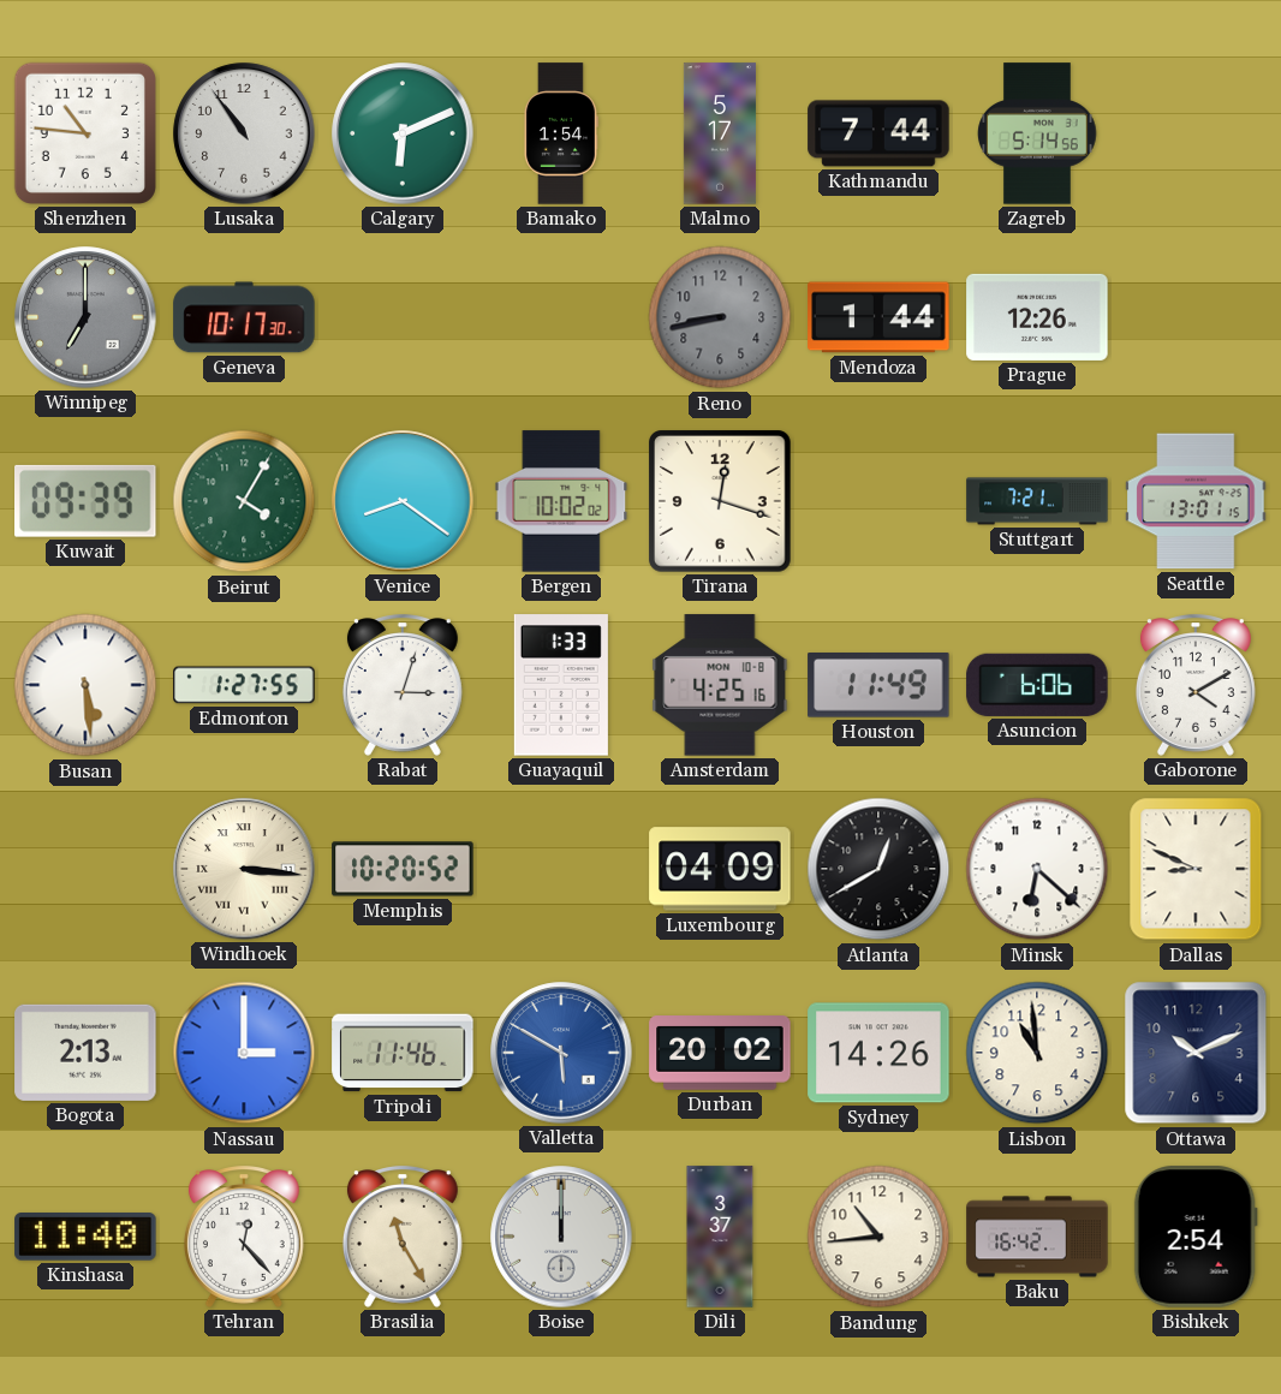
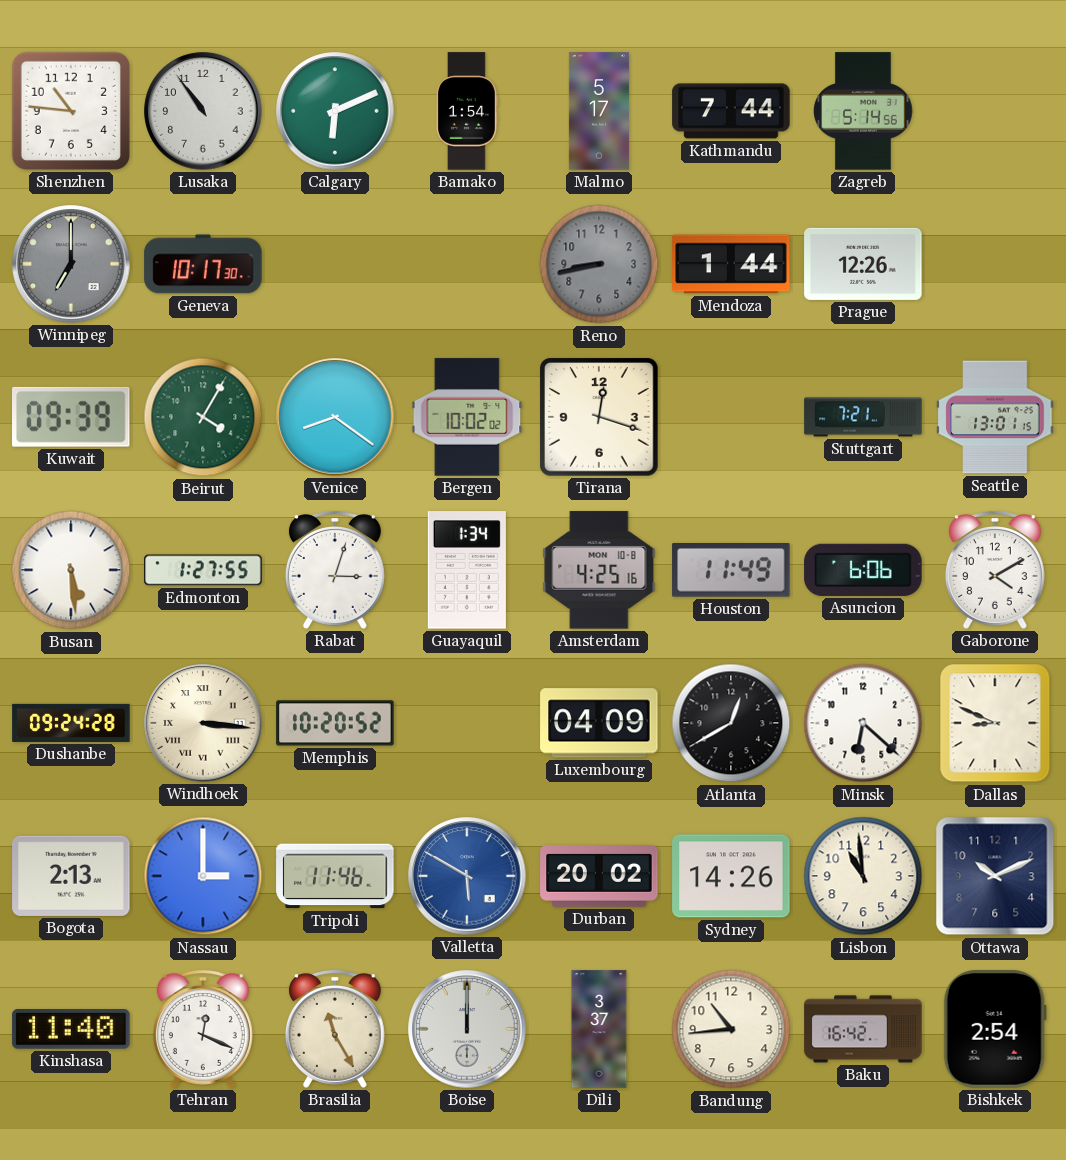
Guayaquil: 1:33 -> 1:34 (467, 570)
Dushanbe: none -> 09:24 (71, 723)
Tehran: 12:23 -> 12:19 (203, 1029)
